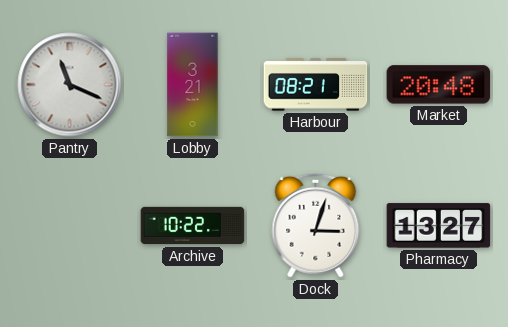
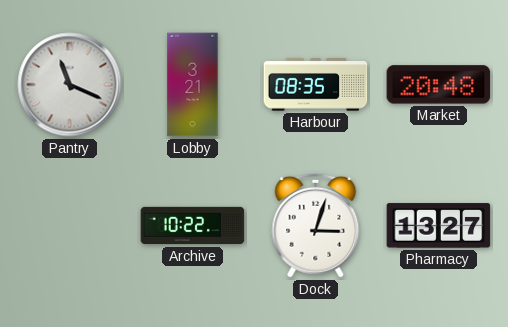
Harbour: 08:21 -> 08:35 (316, 85)
